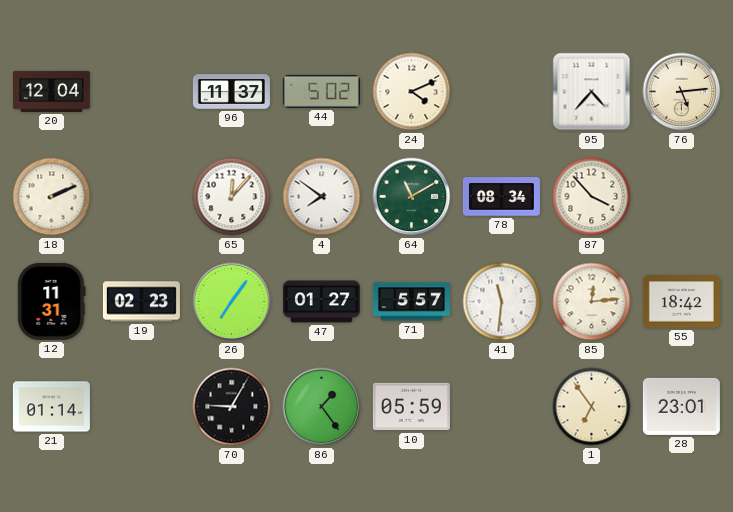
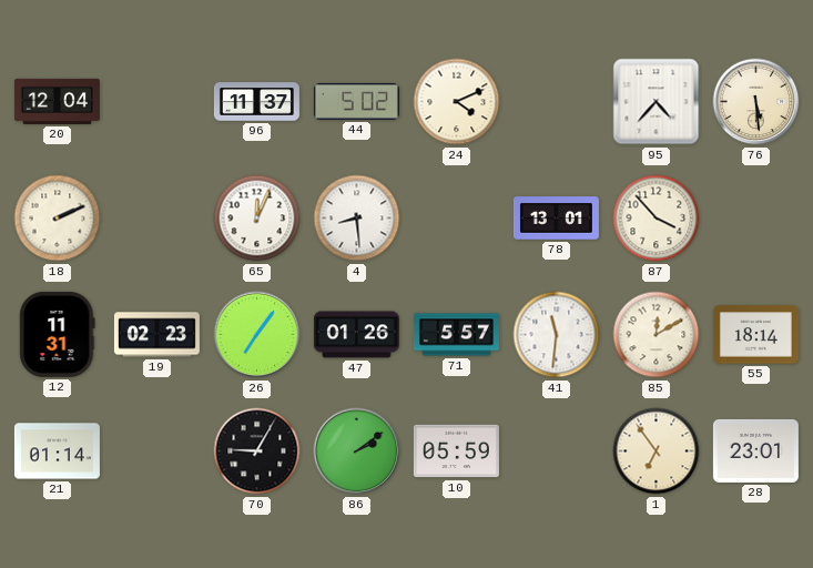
76: 5:14 -> 5:29 (756, 102)
65: 12:07 -> 12:04 (257, 219)
4: 7:51 -> 8:29 (357, 219)
64: 11:10 -> none (412, 197)
78: 08:34 -> 13:01 (556, 219)
47: 01:27 -> 01:26 (356, 335)
85: 12:14 -> 12:10 (657, 335)
55: 18:42 -> 18:14 (755, 335)
86: 1:24 -> 2:09 (357, 452)
